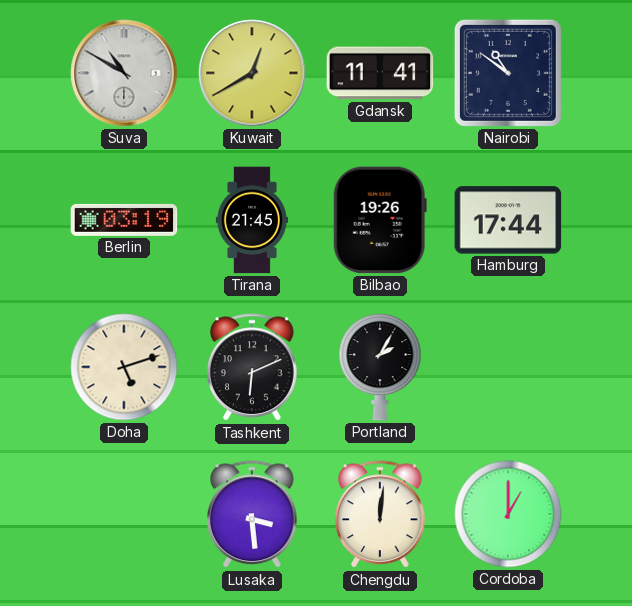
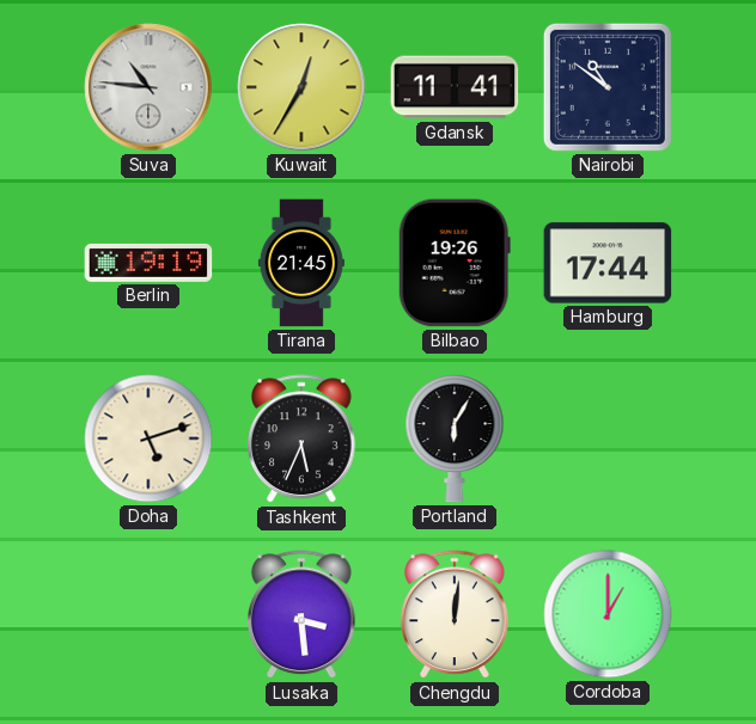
Suva: 10:50 -> 10:46 (148, 87)
Kuwait: 12:40 -> 12:35 (301, 87)
Berlin: 03:19 -> 19:19 (148, 263)
Tashkent: 6:11 -> 5:34 (303, 440)
Portland: 2:05 -> 6:05 (455, 438)
